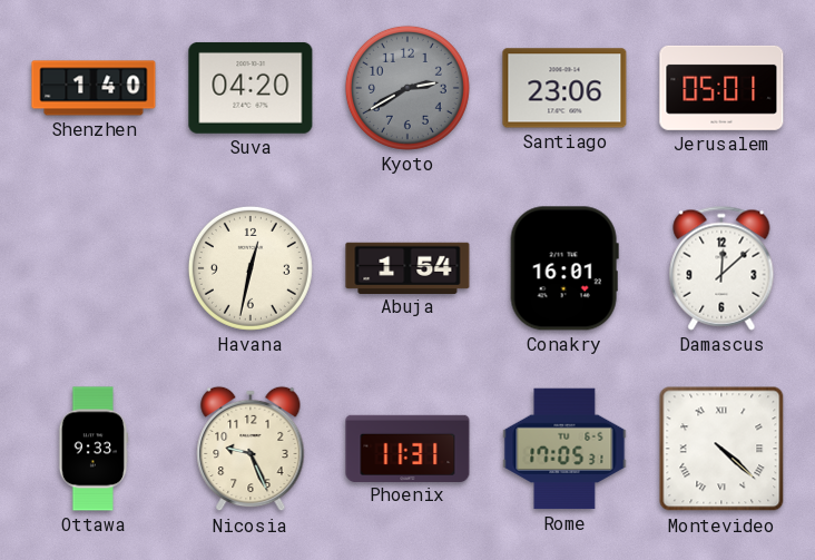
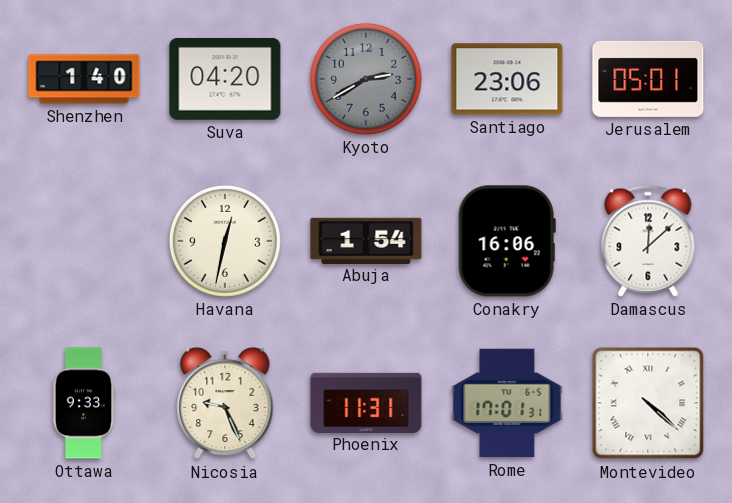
Conakry: 16:01 -> 16:06 (507, 241)
Rome: 17:05 -> 17:01 (507, 403)
